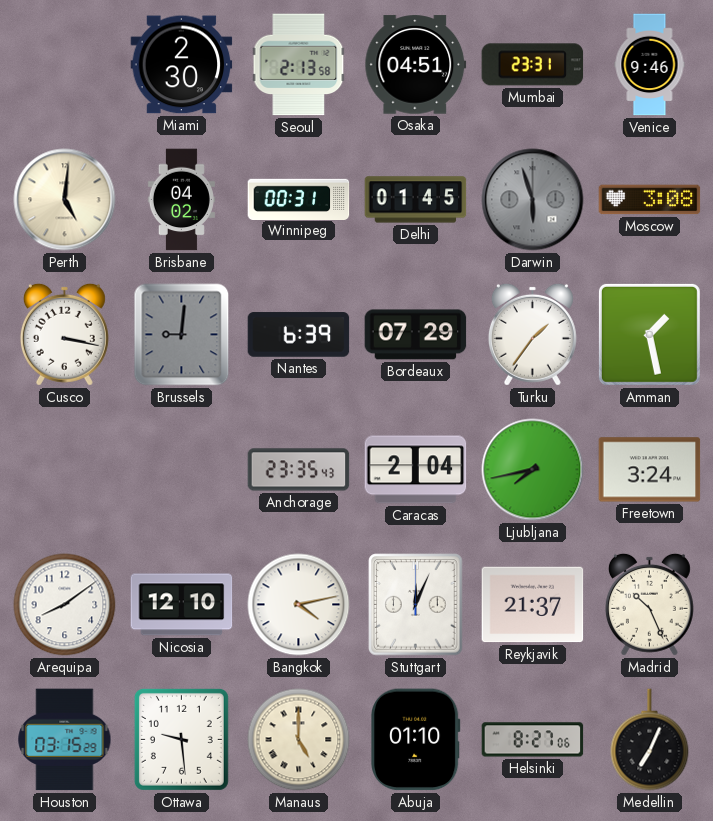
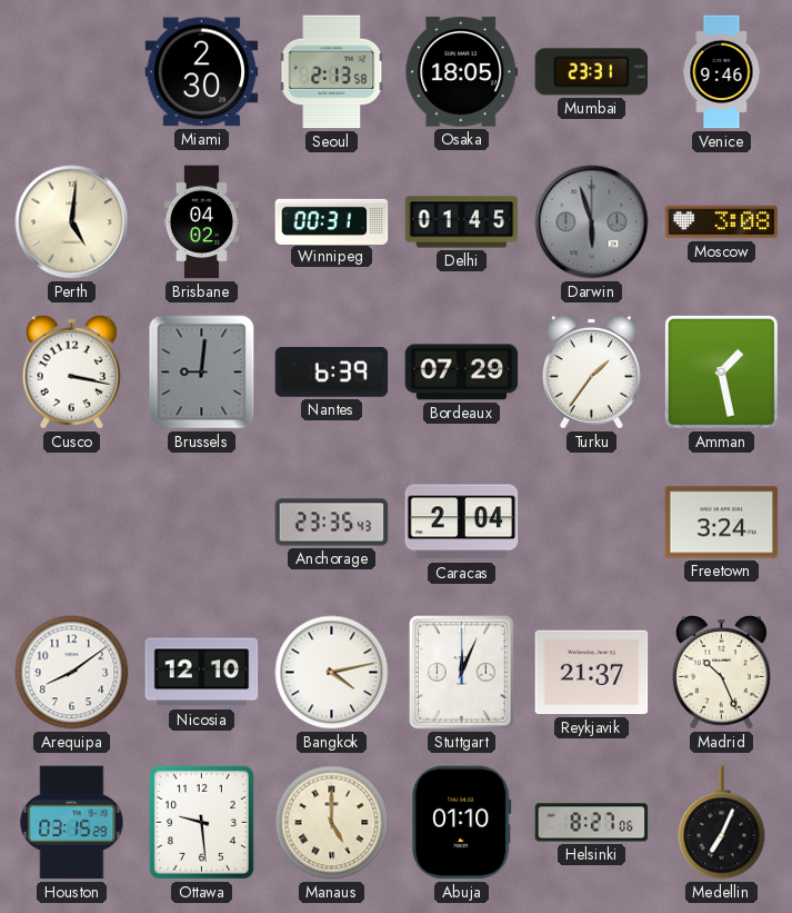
Osaka: 04:51 -> 18:05 (462, 72)
Ljubljana: 7:43 -> none (533, 470)
